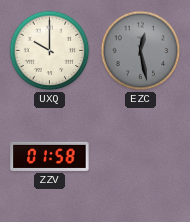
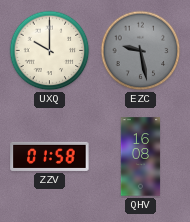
EZC: 12:28 -> 9:28 (141, 51)
QHV: none -> 16:08 (141, 157)
